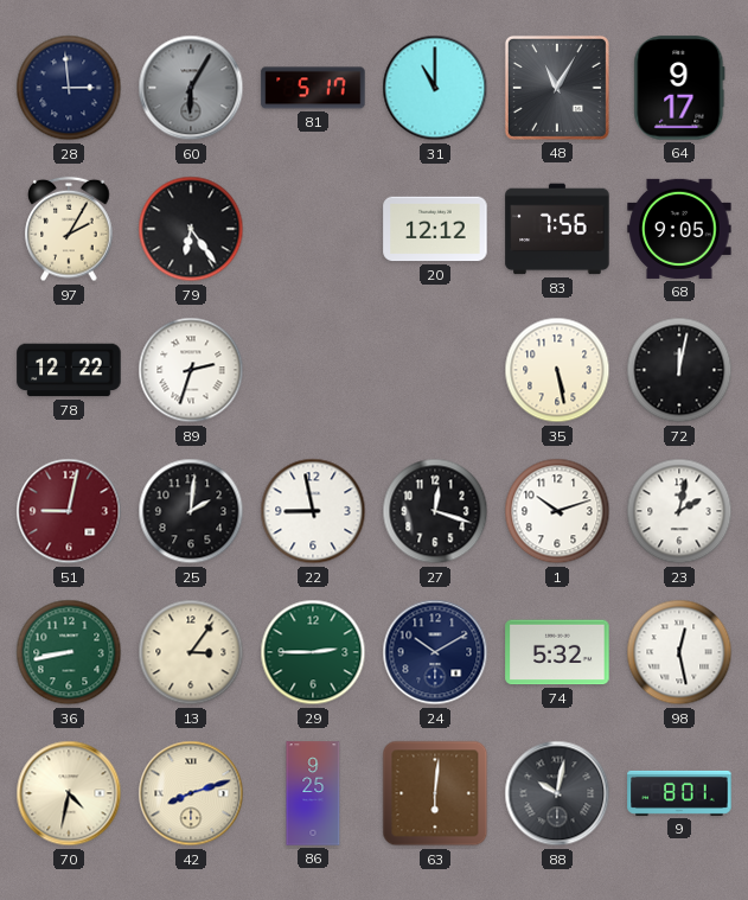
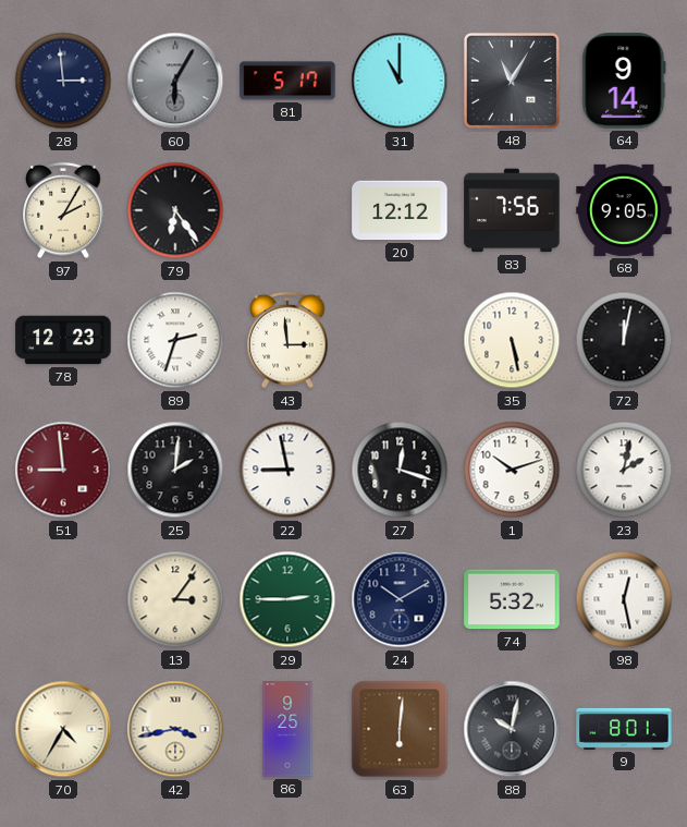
64: 9:17 -> 9:14 (624, 81)
78: 12:22 -> 12:23 (63, 340)
43: none -> 2:59 (287, 340)
51: 9:02 -> 8:59 (63, 470)
36: 8:43 -> none (69, 652)
70: 4:32 -> 4:35 (63, 729)
42: 8:12 -> 3:43 (175, 729)
